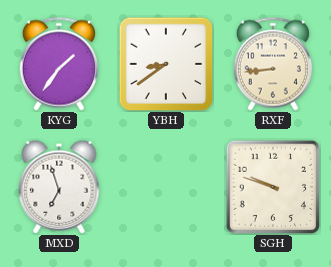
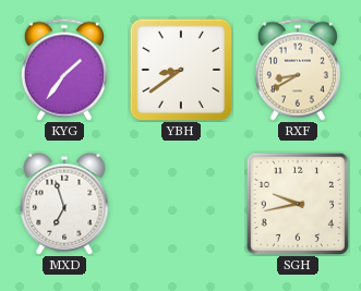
RXF: 8:44 -> 8:40 (298, 70)
SGH: 9:48 -> 9:43 (297, 203)
